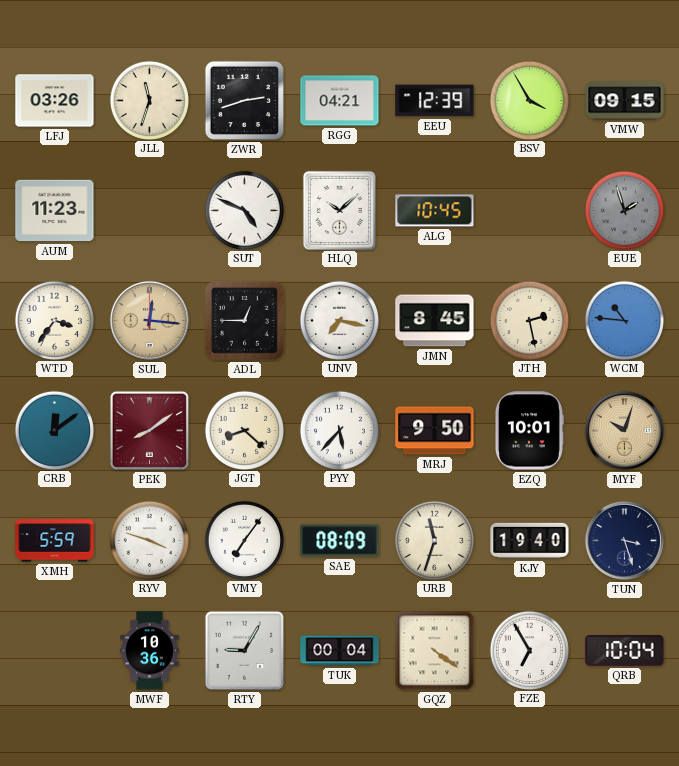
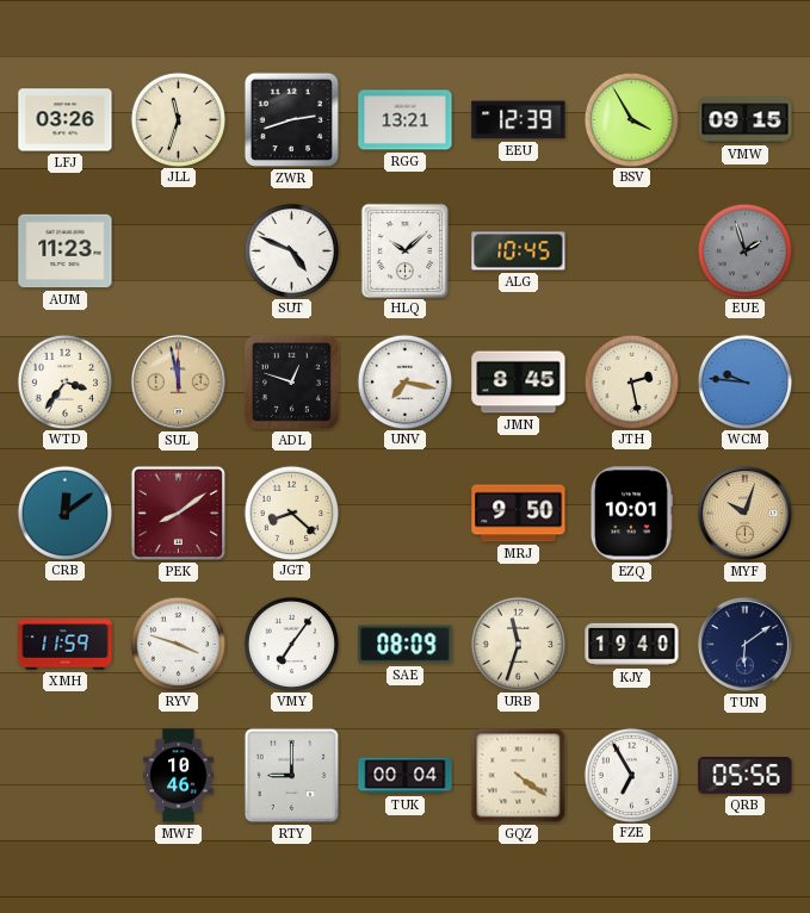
RGG: 04:21 -> 13:21 (406, 120)
SUL: 12:16 -> 11:58 (178, 381)
ADL: 12:45 -> 12:48 (292, 383)
WCM: 10:46 -> 9:46 (744, 381)
PYY: 5:37 -> none (339, 430)
XMH: 5:59 -> 11:59 (66, 645)
TUN: 3:27 -> 6:09 (744, 644)
MWF: 10:36 -> 10:46 (179, 776)
RTY: 9:05 -> 9:00 (291, 775)
QRB: 10:04 -> 05:56 (746, 776)
